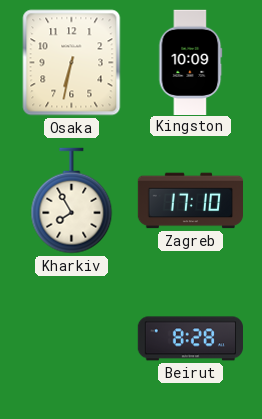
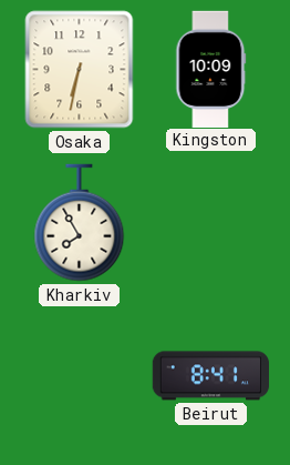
Zagreb: 17:10 -> none (191, 201)
Beirut: 8:28 -> 8:41 (210, 376)
